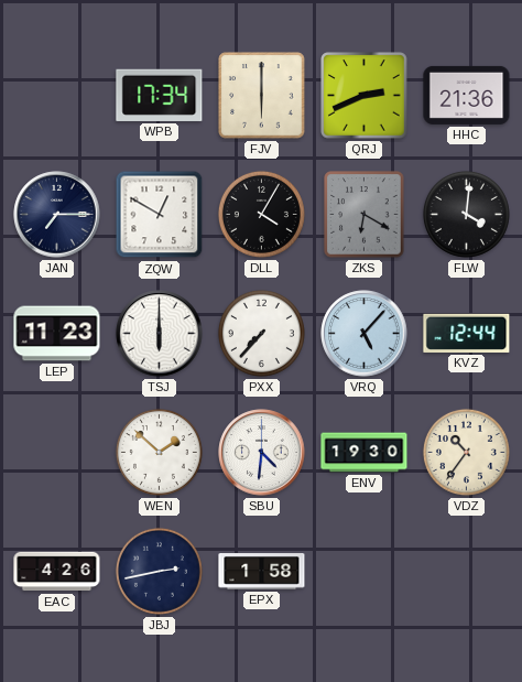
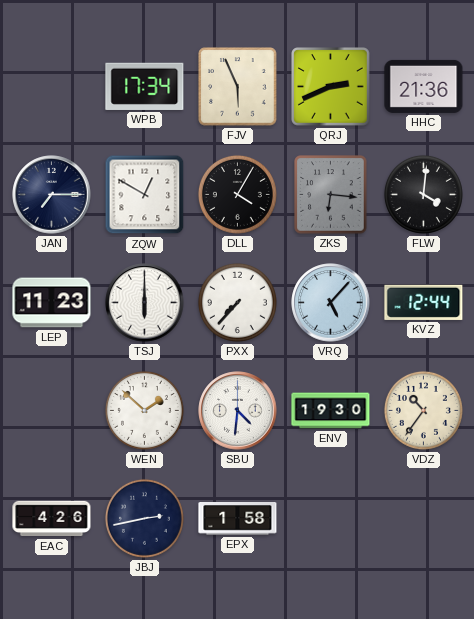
FJV: 6:00 -> 5:56 (238, 87)
ZKS: 6:20 -> 6:16 (331, 195)
